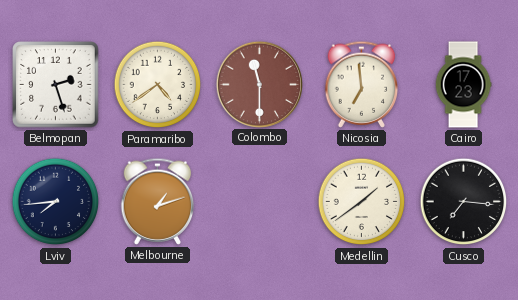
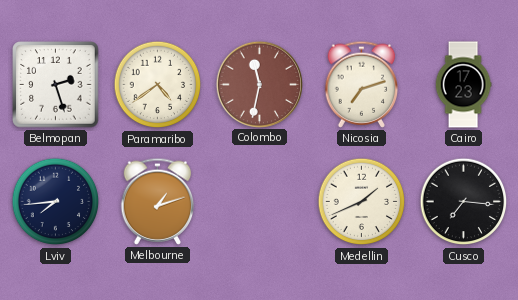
Colombo: 11:30 -> 11:32 (259, 84)
Nicosia: 6:59 -> 7:12 (362, 84)
Medellin: 1:39 -> 1:41 (362, 202)
